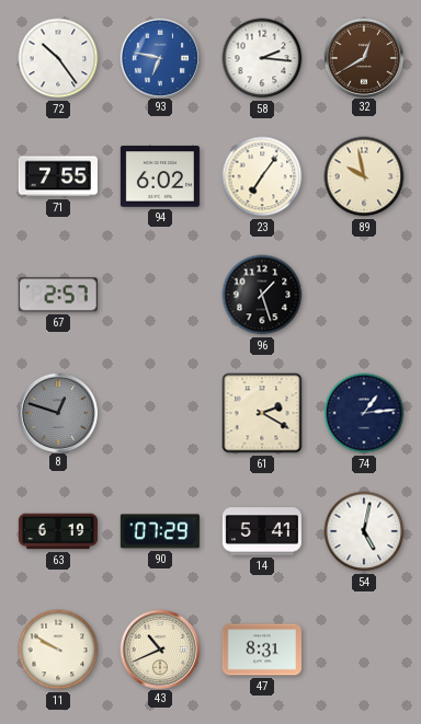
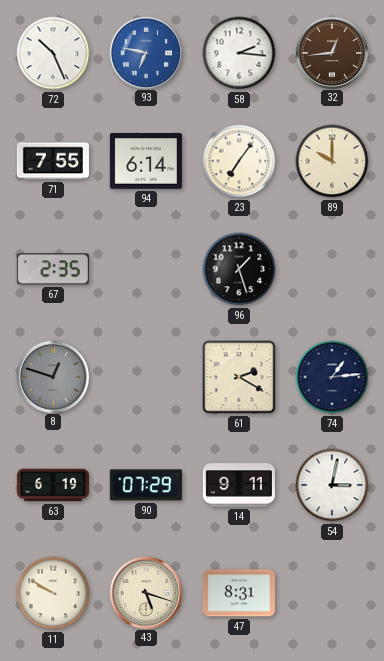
72: 10:24 -> 10:26 (53, 53)
32: 12:40 -> 12:44 (331, 52)
94: 6:02 -> 6:14 (146, 161)
89: 9:58 -> 10:00 (332, 161)
67: 2:57 -> 2:35 (53, 269)
14: 5:41 -> 9:11 (239, 485)
54: 5:02 -> 3:02 (332, 485)
43: 10:41 -> 5:18 (145, 592)
